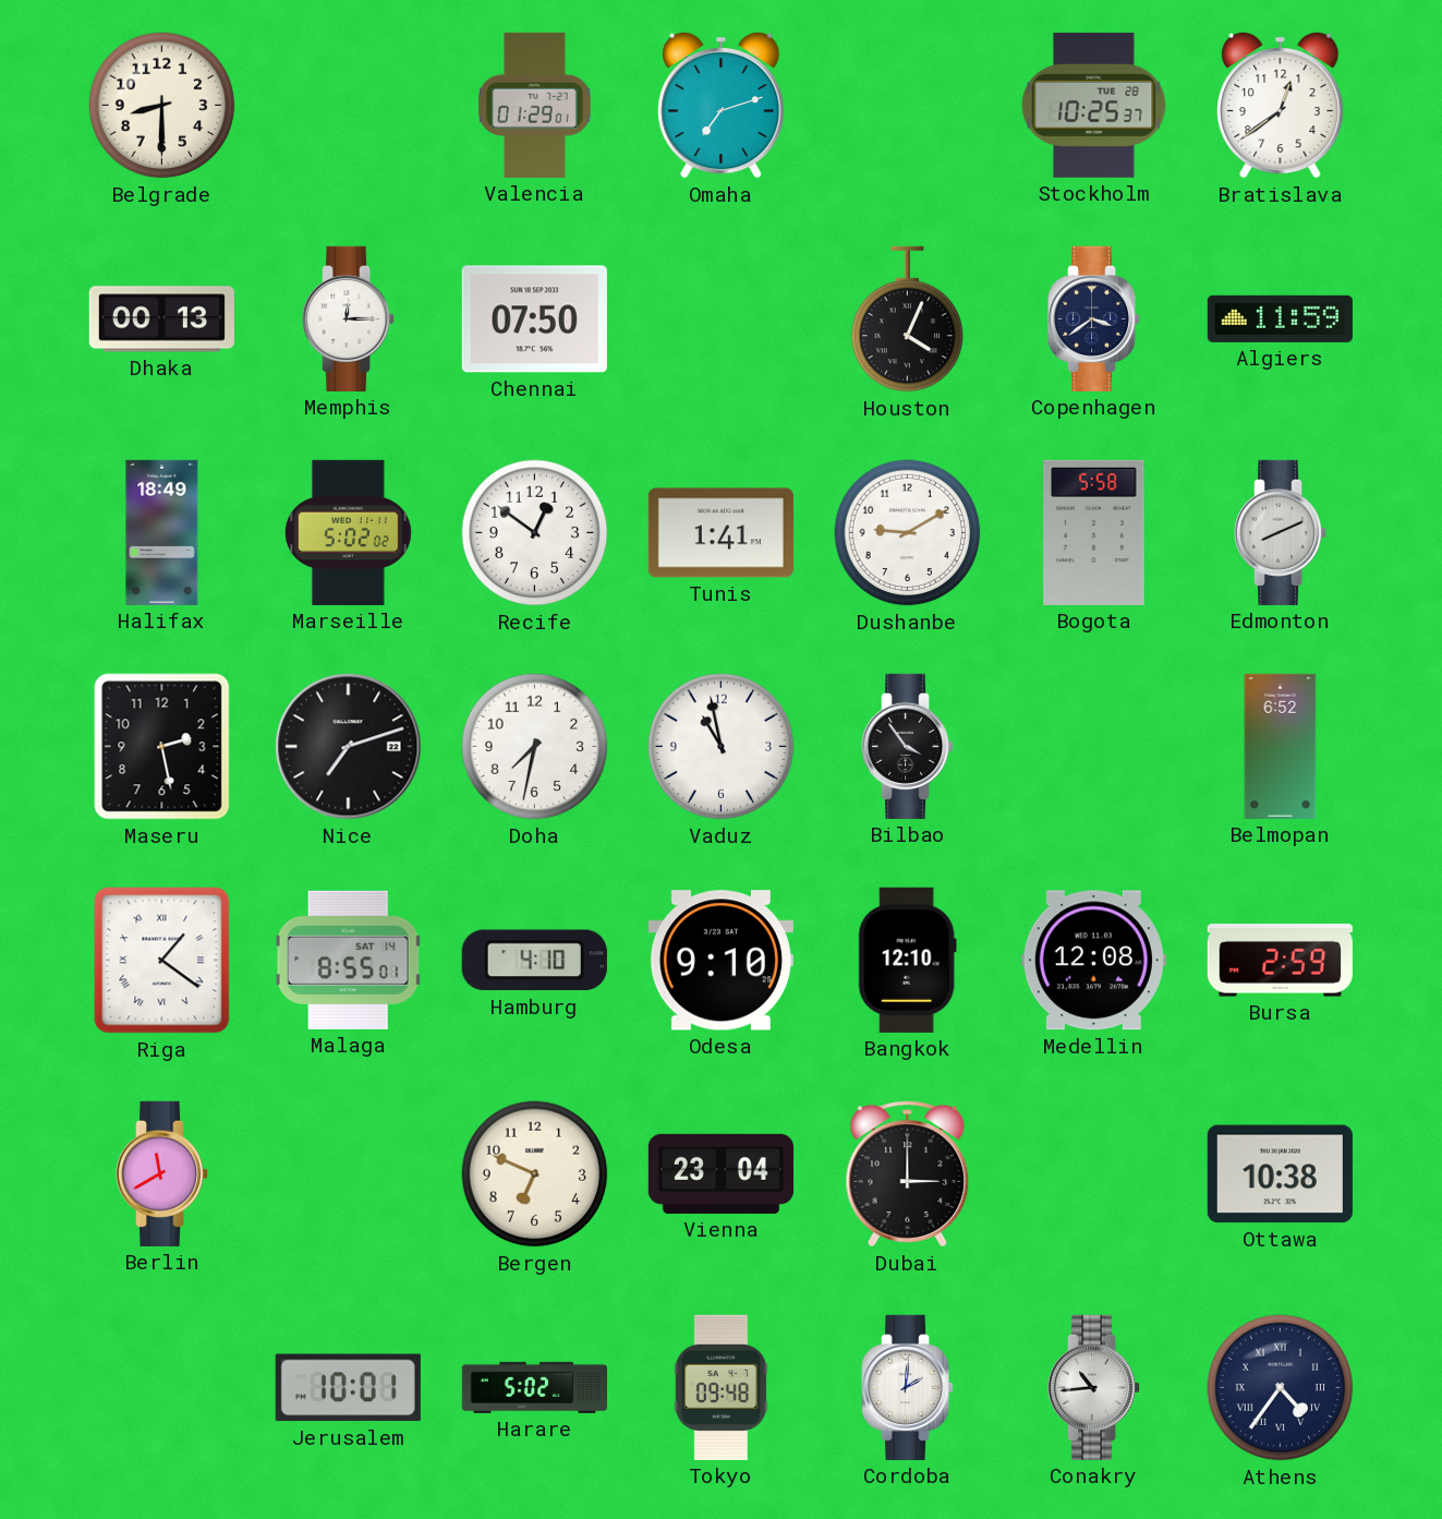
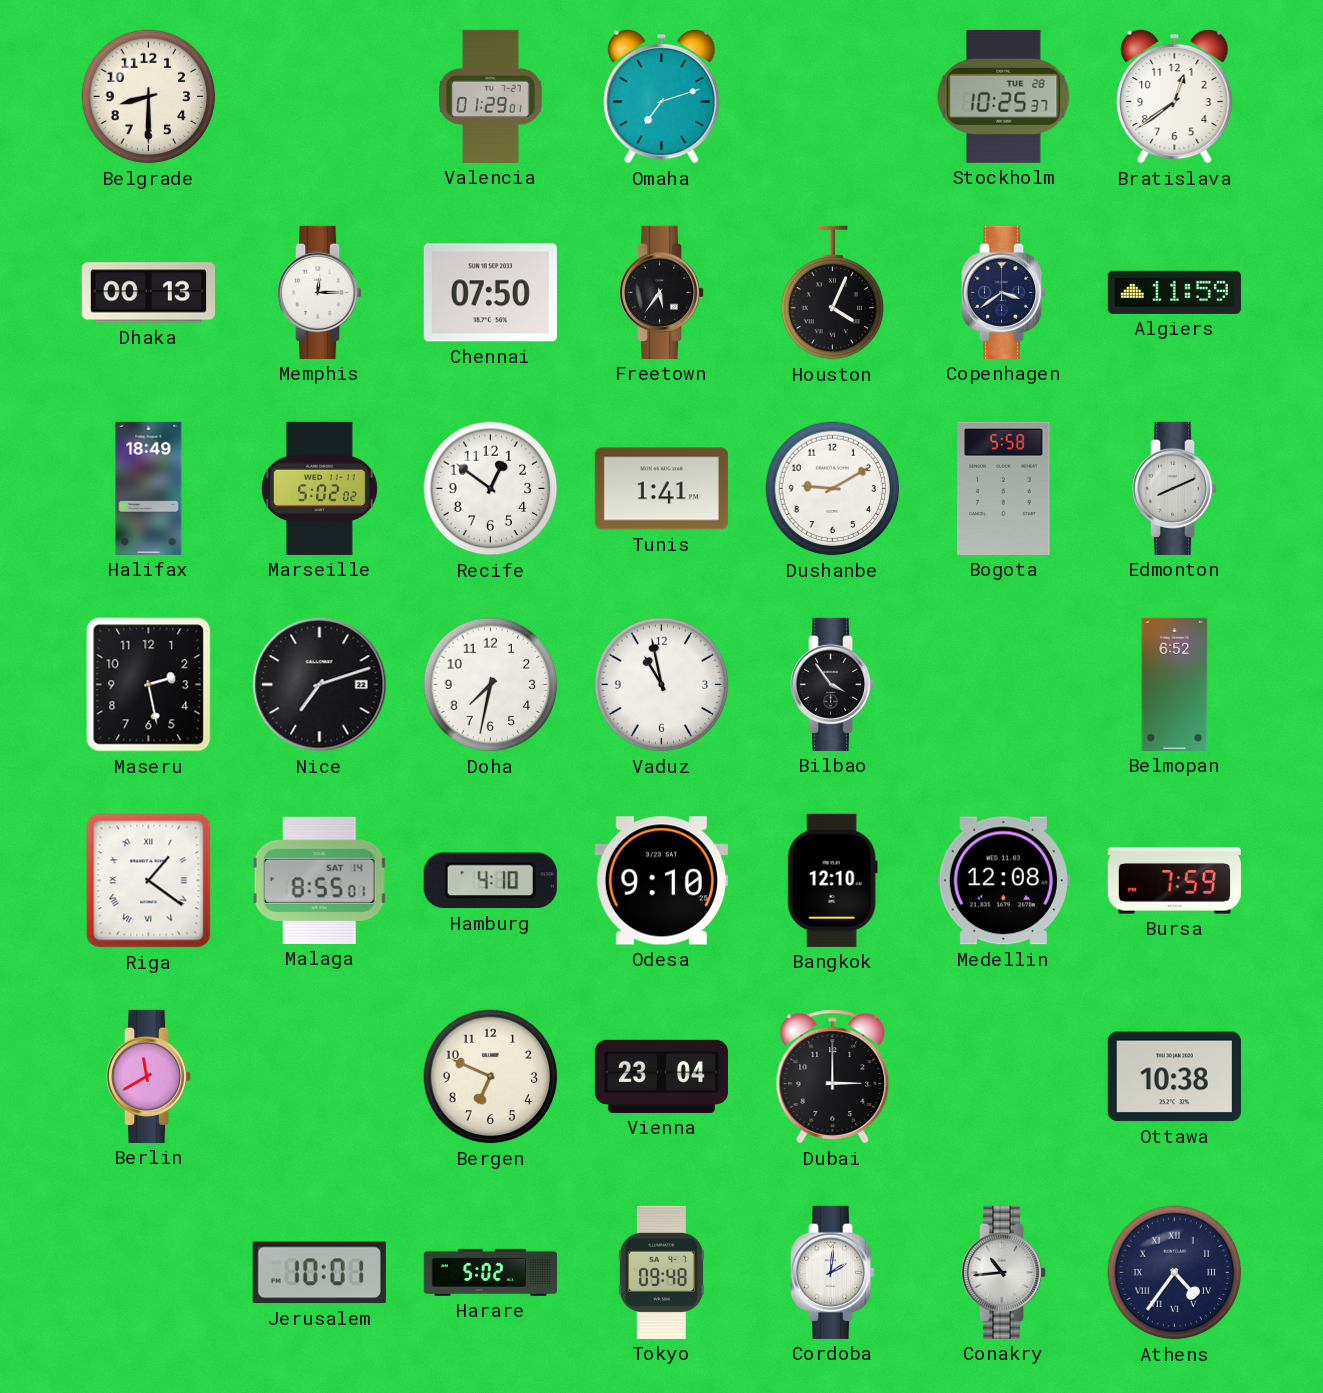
Freetown: none -> 5:36 (663, 292)
Bursa: 2:59 -> 7:59 (1174, 881)
